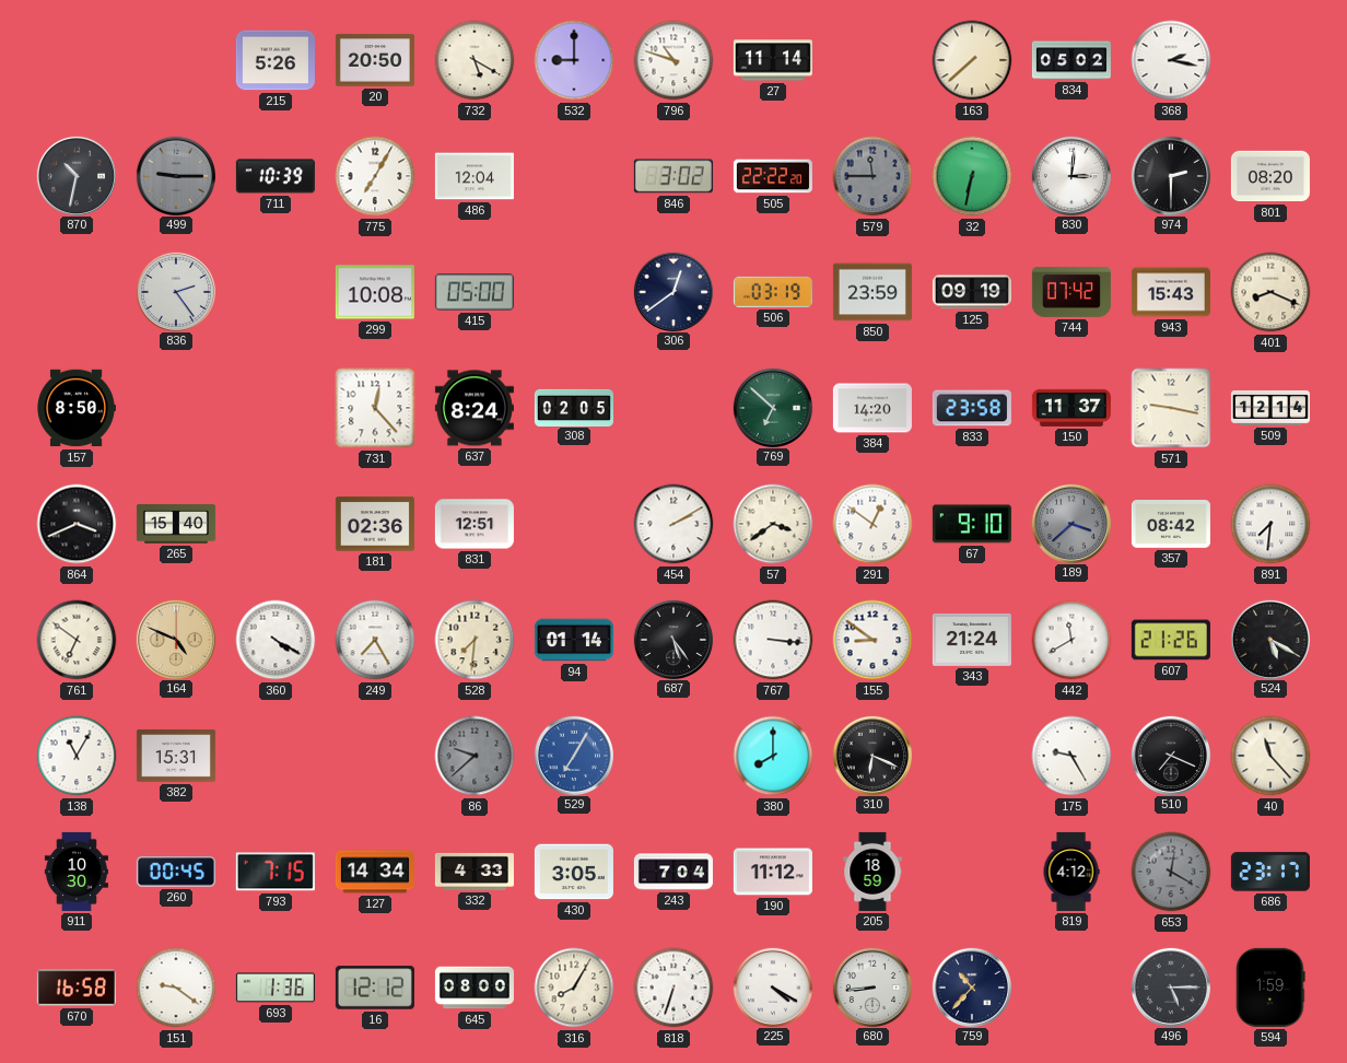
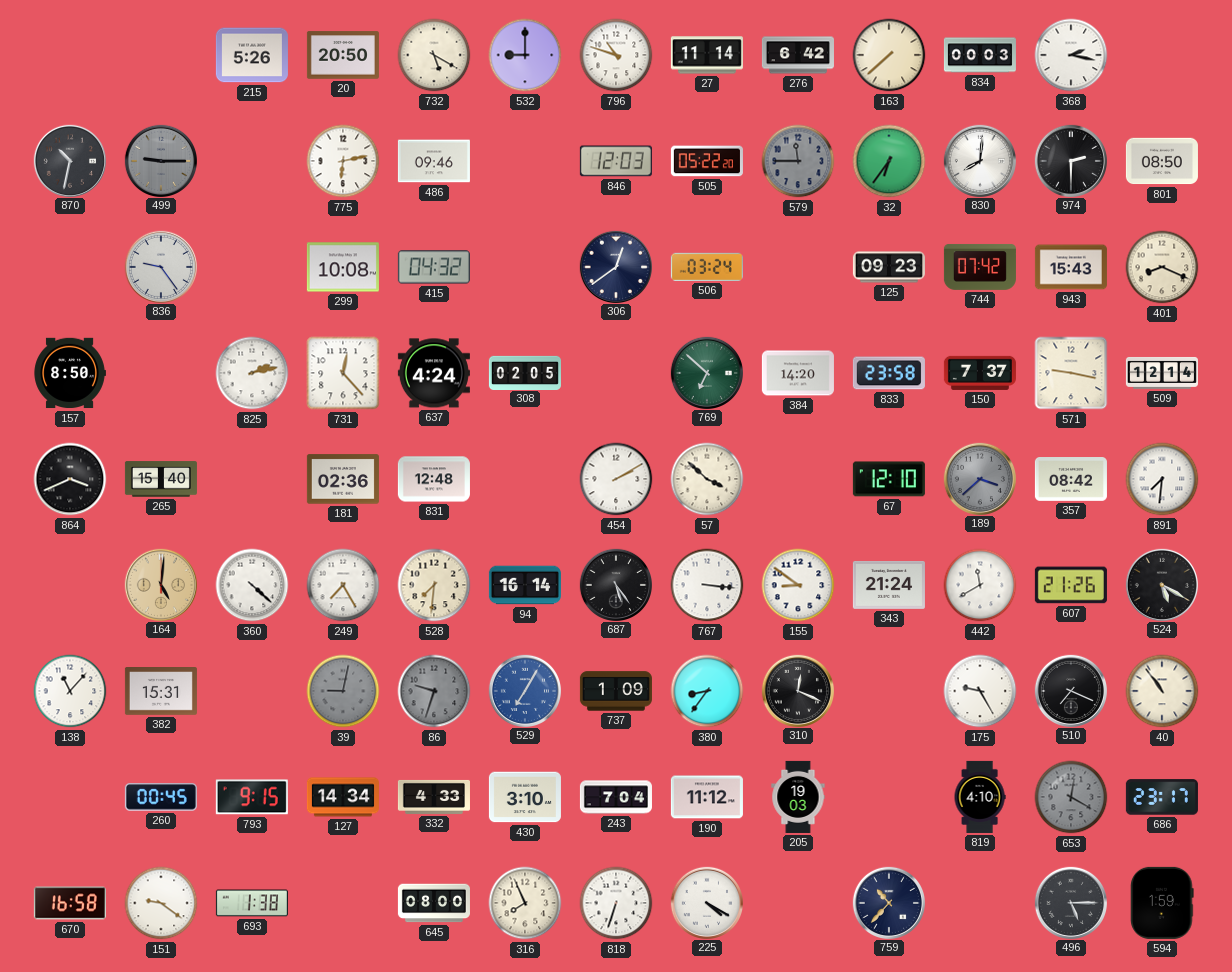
276: none -> 6:42 (798, 55)
834: 05:02 -> 00:03 (980, 55)
711: 10:39 -> none (276, 176)
775: 7:05 -> 6:13 (343, 161)
486: 12:04 -> 09:46 (434, 161)
846: 3:02 -> 12:03 (616, 161)
505: 22:22 -> 05:22 (707, 161)
32: 6:32 -> 6:36 (889, 161)
830: 3:01 -> 8:01 (979, 160)
801: 08:20 -> 08:50 (1162, 161)
836: 2:24 -> 9:24 (160, 266)
415: 05:00 -> 04:32 (434, 267)
506: 03:19 -> 03:24 (707, 267)
850: 23:59 -> none (872, 292)
125: 09:19 -> 09:23 (889, 267)
825: none -> 2:13 (252, 373)
637: 8:24 -> 4:24 (434, 373)
150: 11:37 -> 7:37 (980, 373)
831: 12:51 -> 12:48 (434, 479)
57: 3:39 -> 3:52 (707, 479)
291: 12:51 -> none (872, 524)
67: 9:10 -> 12:10 (889, 479)
761: 6:51 -> none (77, 640)
164: 4:49 -> 5:01 (160, 584)
360: 4:20 -> 4:22 (252, 585)
94: 01:14 -> 16:14 (525, 585)
138: 11:05 -> 11:07 (70, 691)
39: none -> 9:02 (343, 691)
86: 9:38 -> 9:33 (434, 691)
737: none -> 1:09 (616, 691)
380: 8:00 -> 8:36 (707, 691)
310: 6:19 -> 12:19 (797, 690)
40: 11:23 -> 10:54 (1162, 691)
911: 10:30 -> none (77, 872)
793: 7:15 -> 9:15 (252, 797)
430: 3:05 -> 3:10 (525, 797)
205: 18:59 -> 19:03 (798, 797)
819: 4:12 -> 4:10 (980, 797)
693: 1:36 -> 1:38 (252, 903)
16: 12:12 -> none (375, 988)
316: 8:05 -> 7:56 (525, 903)
680: 8:44 -> none (871, 986)
